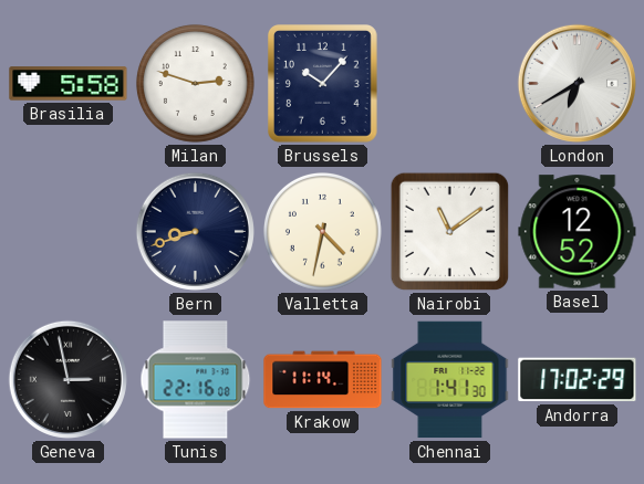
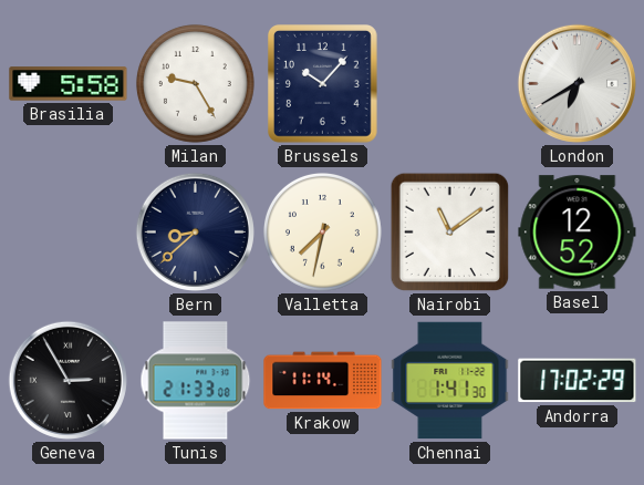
Milan: 2:48 -> 9:25 (195, 83)
Bern: 8:42 -> 8:38 (195, 231)
Valletta: 4:32 -> 7:32 (322, 231)
Geneva: 2:58 -> 2:55 (67, 380)
Tunis: 22:16 -> 21:33 (196, 381)
